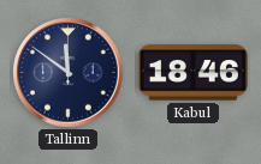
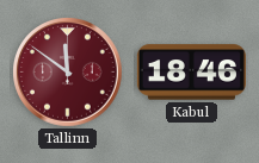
Tallinn dial: navy -> burgundy (68, 73)
